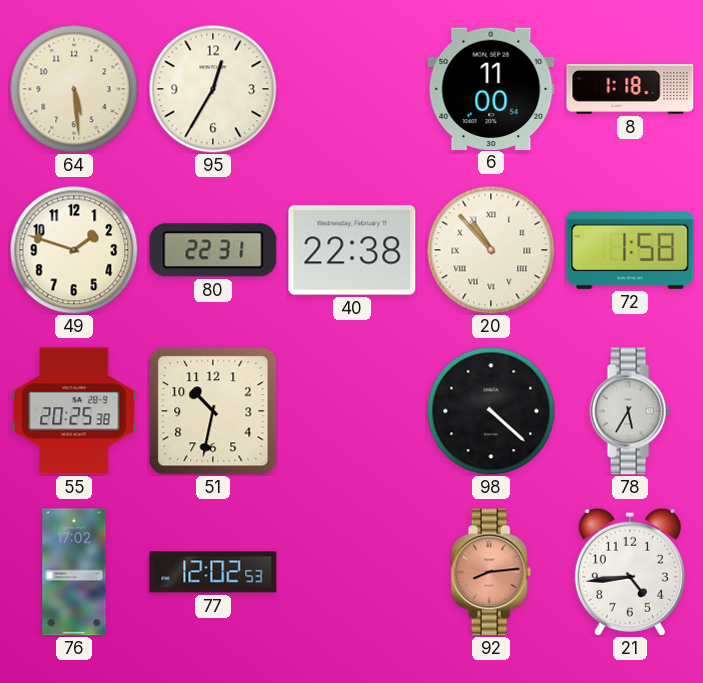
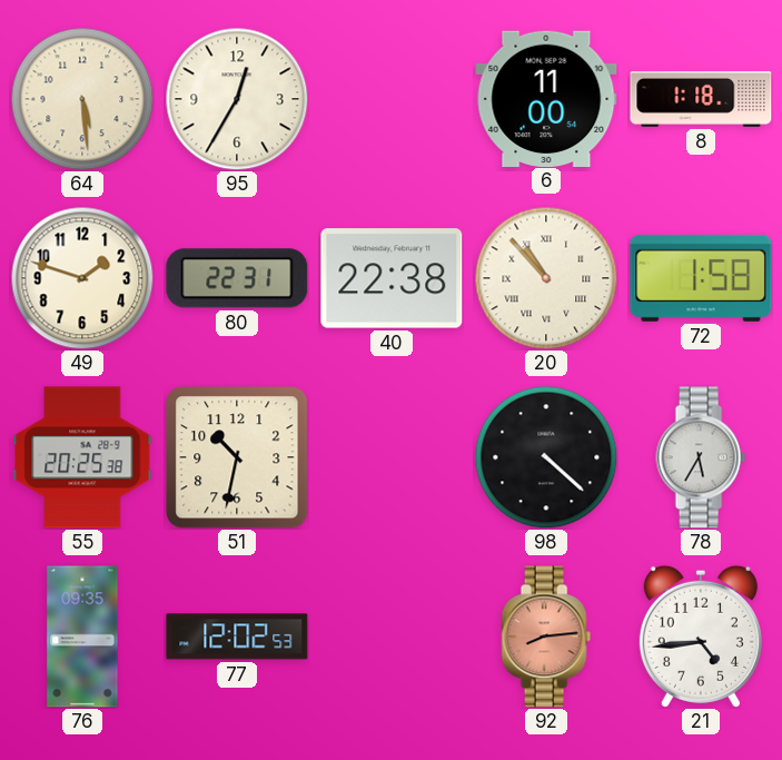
76: 17:02 -> 09:35 (82, 636)
